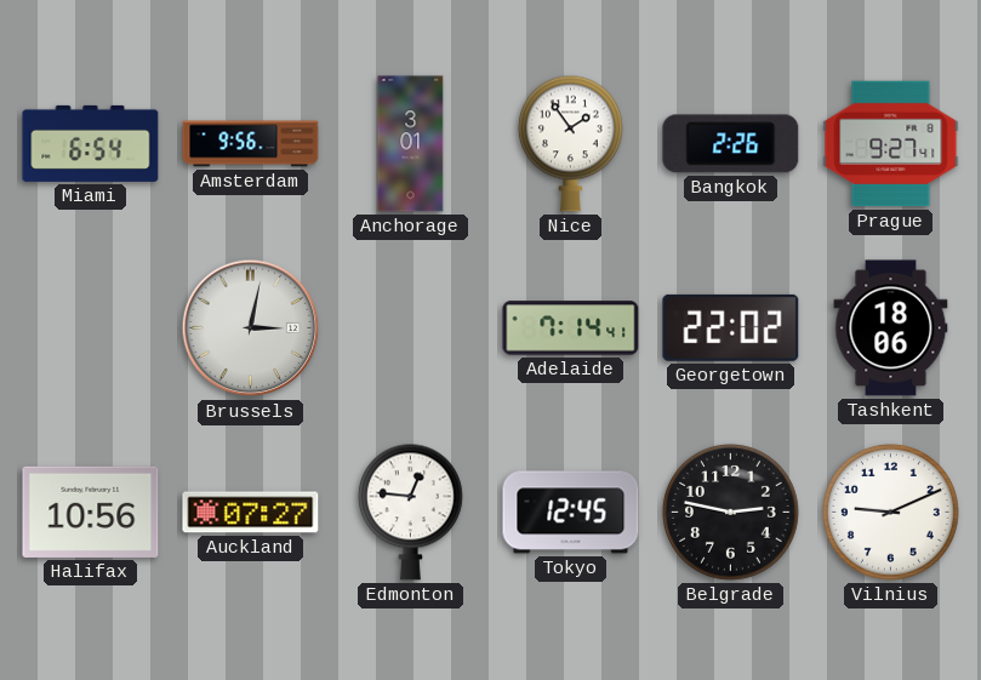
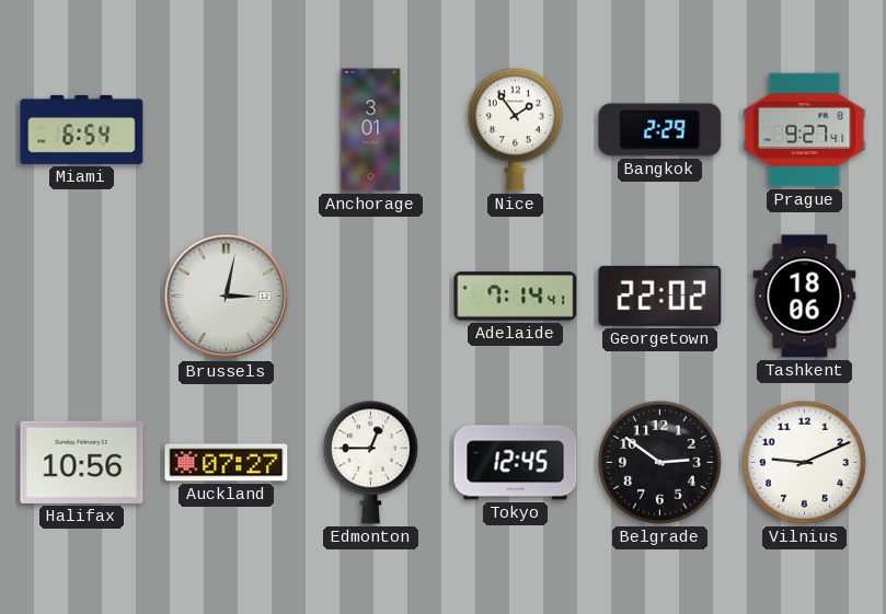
Amsterdam: 9:56 -> none (251, 144)
Bangkok: 2:26 -> 2:29 (660, 130)
Edmonton: 12:46 -> 12:45 (370, 462)
Belgrade: 2:47 -> 2:51 (659, 462)
